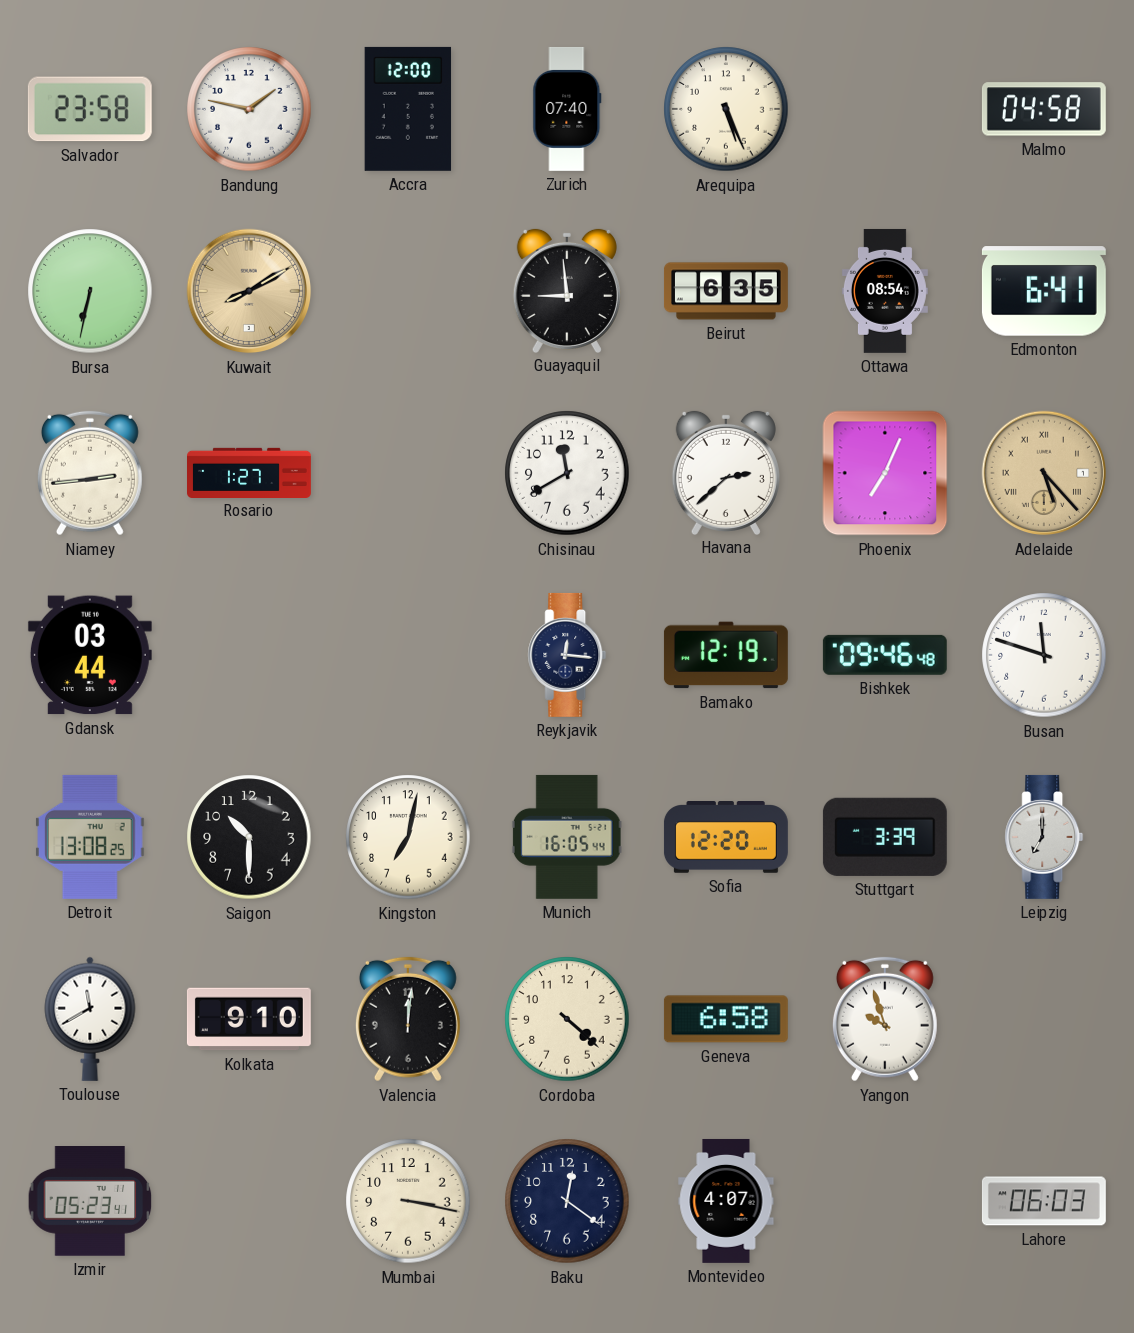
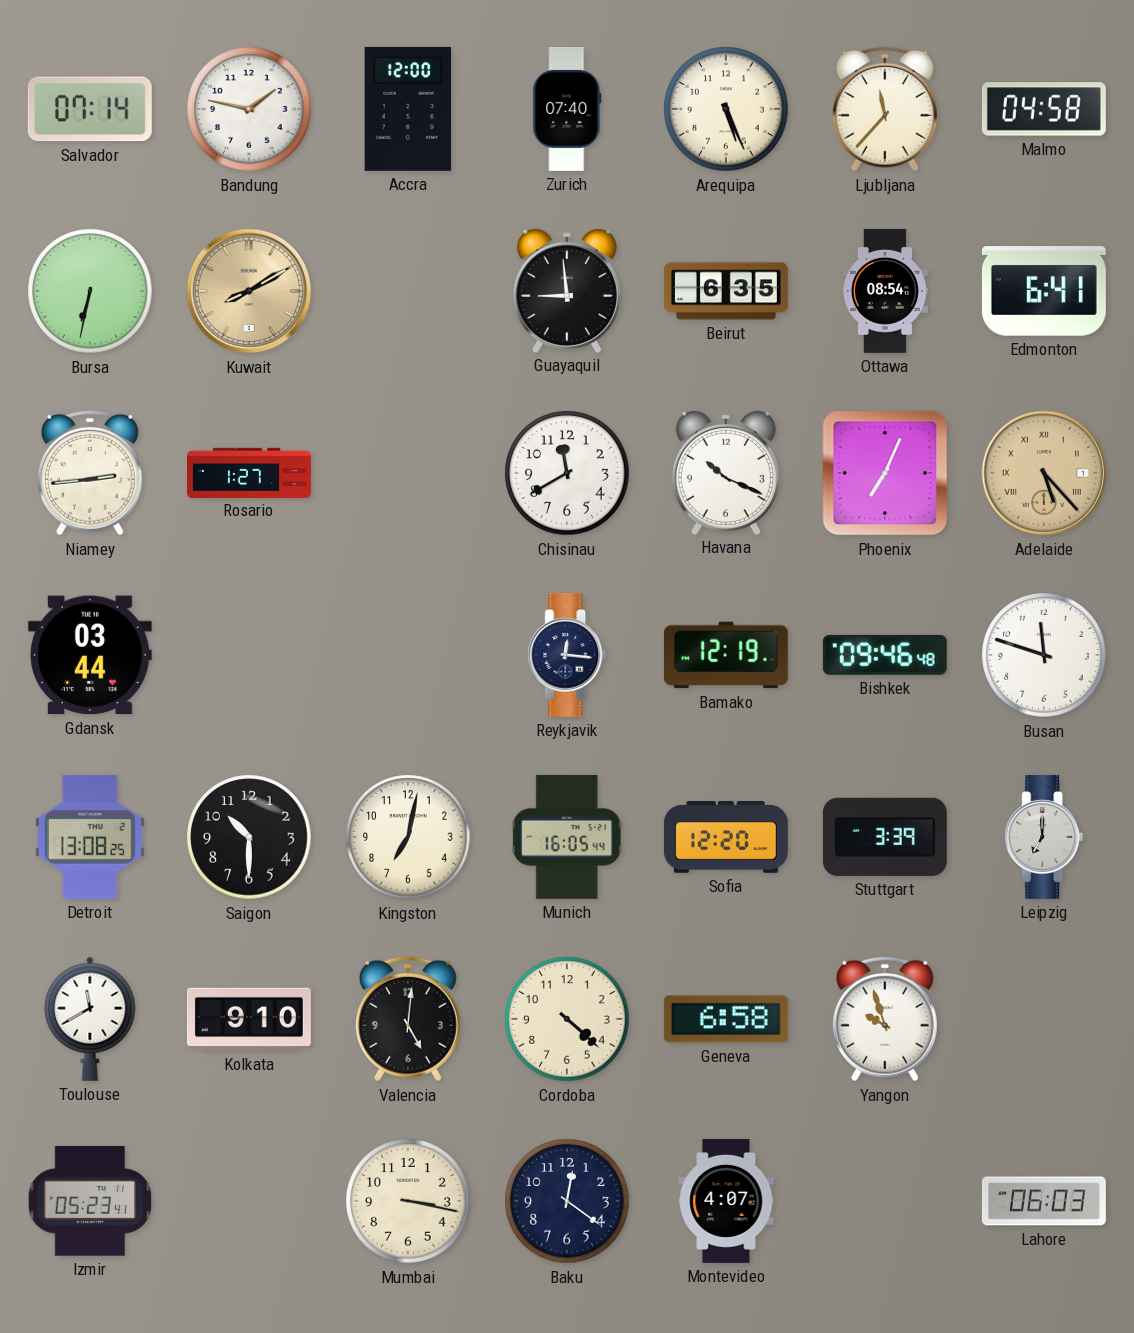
Salvador: 23:58 -> 07:14 (90, 109)
Ljubljana: none -> 11:37 (885, 109)
Havana: 2:38 -> 10:19 (726, 472)
Valencia: 12:01 -> 5:01 (408, 1019)
